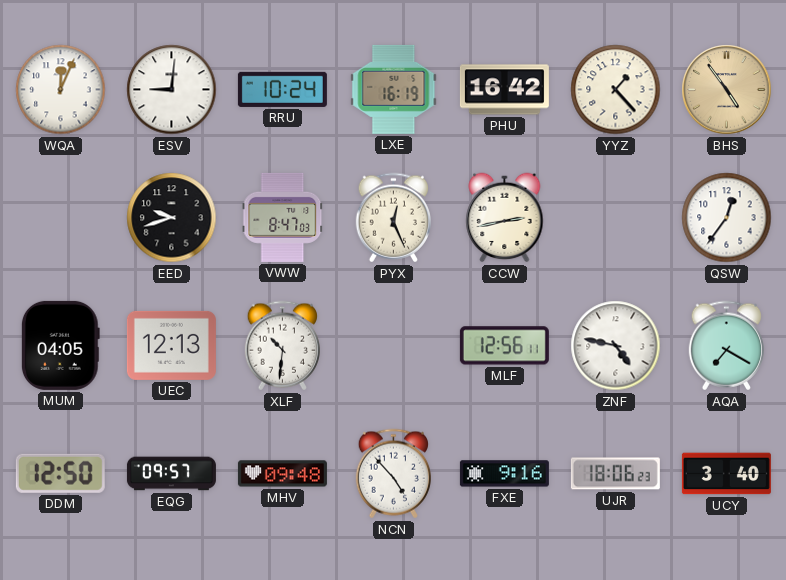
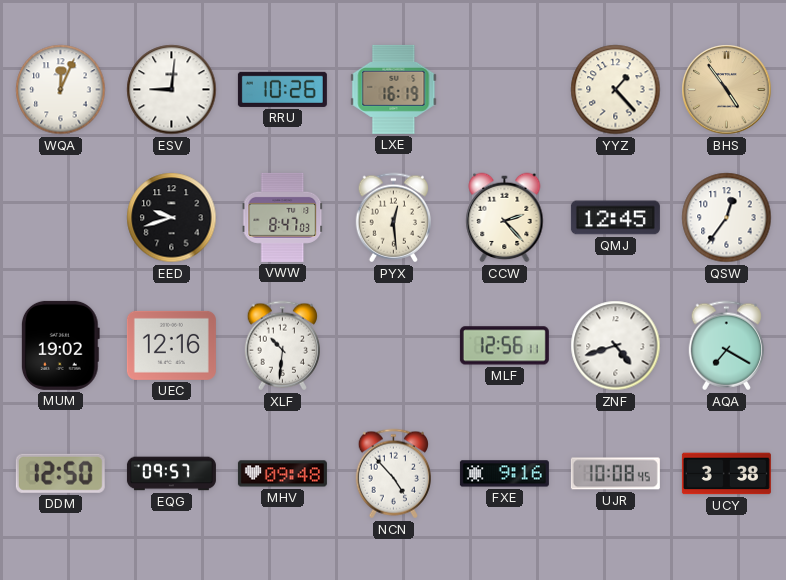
RRU: 10:24 -> 10:26 (282, 89)
PHU: 16:42 -> none (504, 90)
PYX: 12:26 -> 12:29 (393, 218)
CCW: 2:43 -> 2:23 (505, 218)
QMJ: none -> 12:45 (615, 218)
MUM: 04:05 -> 19:02 (60, 345)
UEC: 12:13 -> 12:16 (171, 345)
ZNF: 4:47 -> 4:42 (616, 346)
UJR: 18:06 -> 10:08 (615, 474)
UCY: 3:40 -> 3:38 (726, 474)
